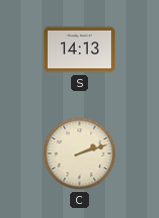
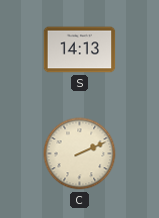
C: 2:12 -> 2:11 (80, 154)
